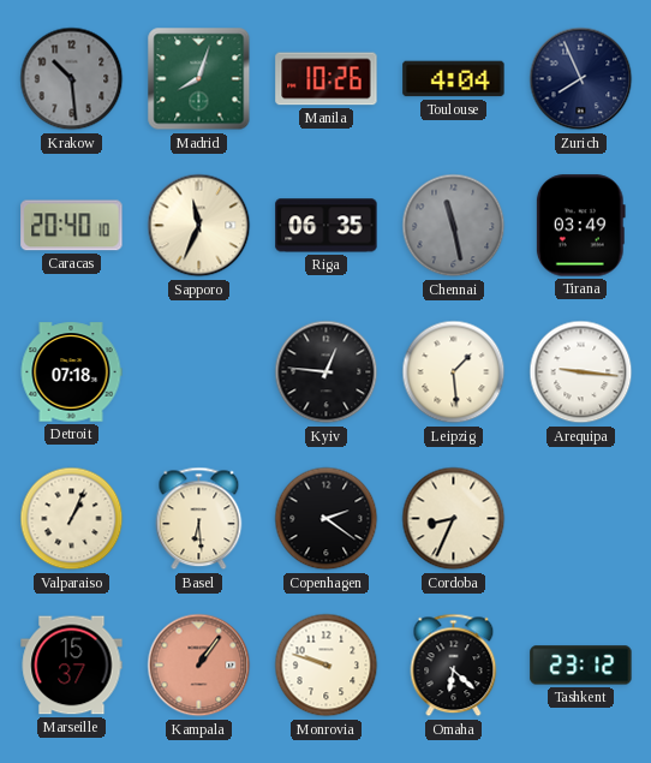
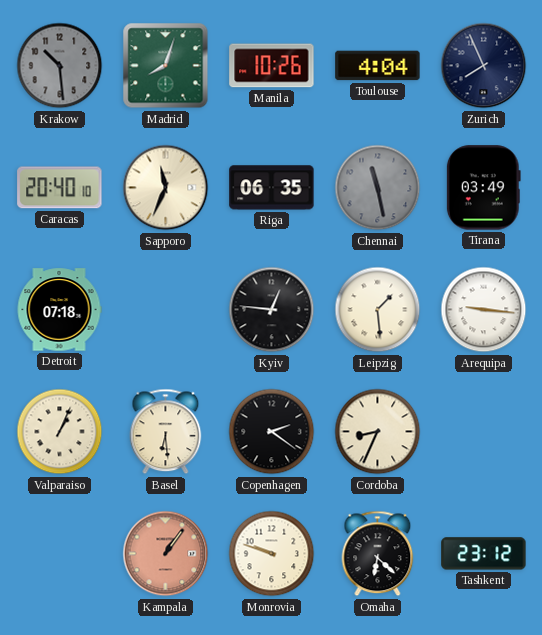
Marseille: 15:37 -> none (72, 666)
